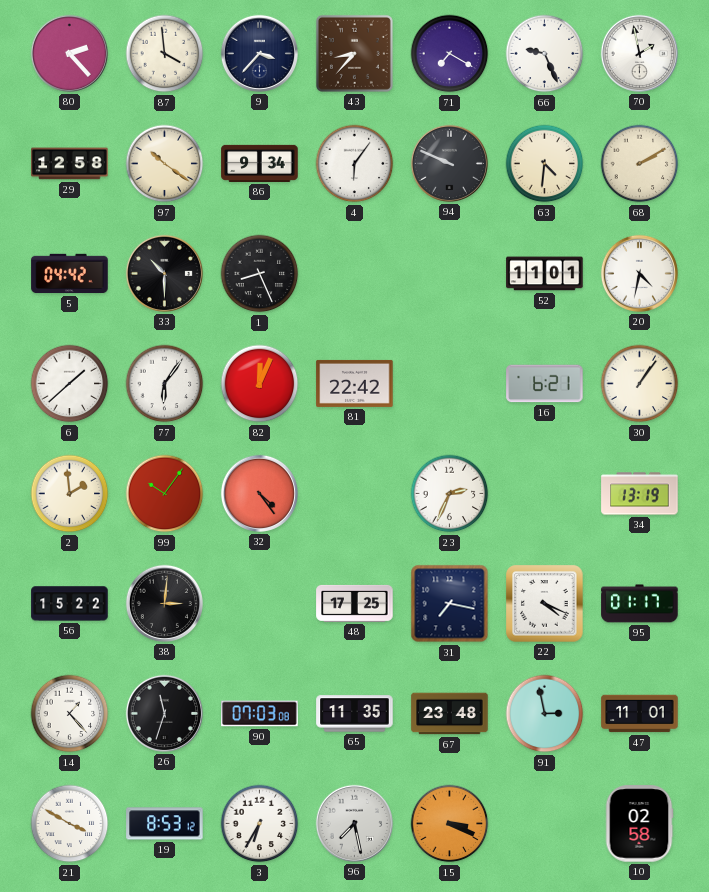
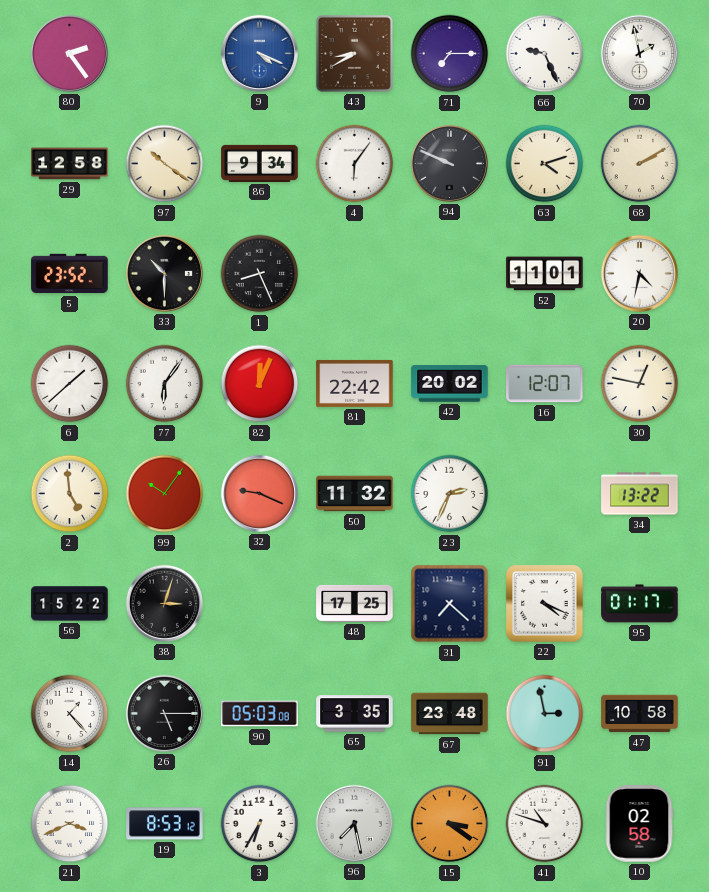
80: 2:23 -> 2:24 (69, 53)
87: 3:59 -> none (165, 54)
9: 3:37 -> 4:19 (259, 53)
9 dial: navy -> blue (259, 53)
43: 8:37 -> 8:40 (354, 53)
71: 7:20 -> 7:15 (450, 54)
63: 4:31 -> 4:12 (545, 164)
5: 04:42 -> 23:52 (70, 274)
42: none -> 20:02 (450, 384)
16: 6:21 -> 12:07 (545, 384)
30: 1:06 -> 12:47 (640, 384)
2: 1:59 -> 4:59 (70, 494)
32: 4:24 -> 9:19 (259, 493)
50: none -> 11:32 (355, 494)
34: 13:19 -> 13:22 (640, 494)
38: 3:01 -> 3:03 (164, 603)
31: 7:17 -> 7:22 (450, 604)
26: 11:33 -> 5:15 (164, 713)
90: 07:03 -> 05:03 (260, 714)
65: 11:35 -> 3:35 (355, 714)
47: 11:01 -> 10:58 (640, 714)
21: 3:50 -> 3:41 (70, 824)
15: 3:19 -> 3:21 (450, 824)
41: none -> 10:48 (545, 824)
